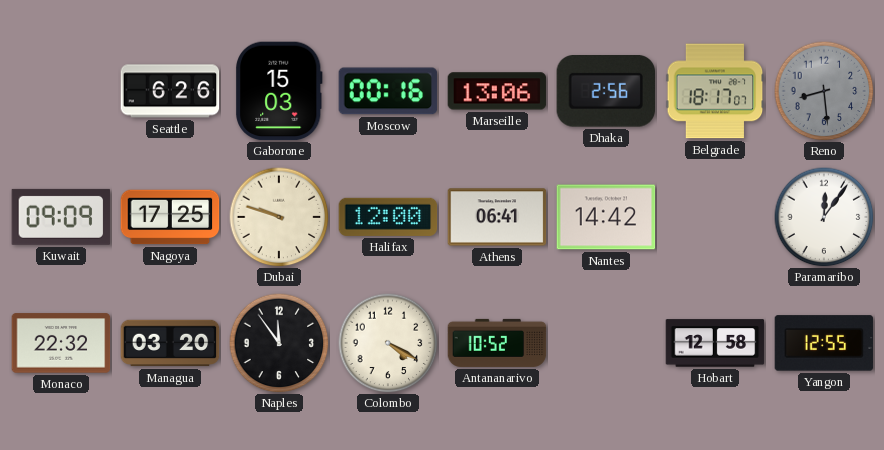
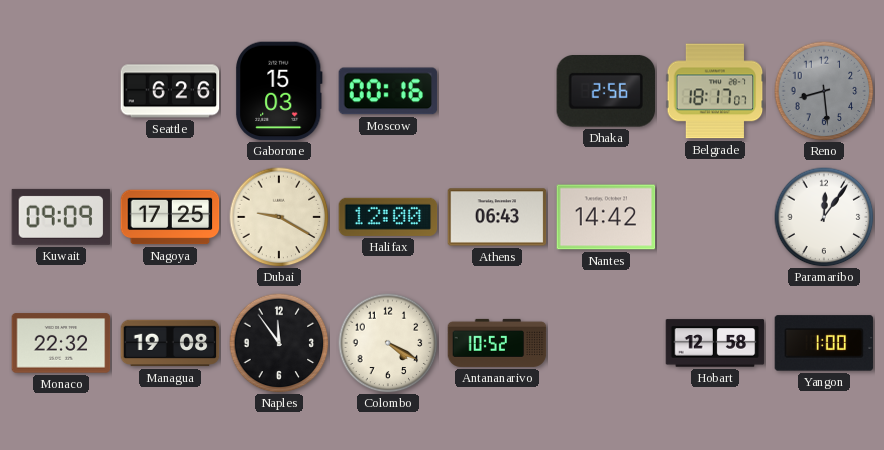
Marseille: 13:06 -> none (497, 91)
Dubai: 9:48 -> 9:20 (279, 217)
Athens: 06:41 -> 06:43 (497, 217)
Managua: 03:20 -> 19:08 (170, 343)
Yangon: 12:55 -> 1:00 (824, 343)
